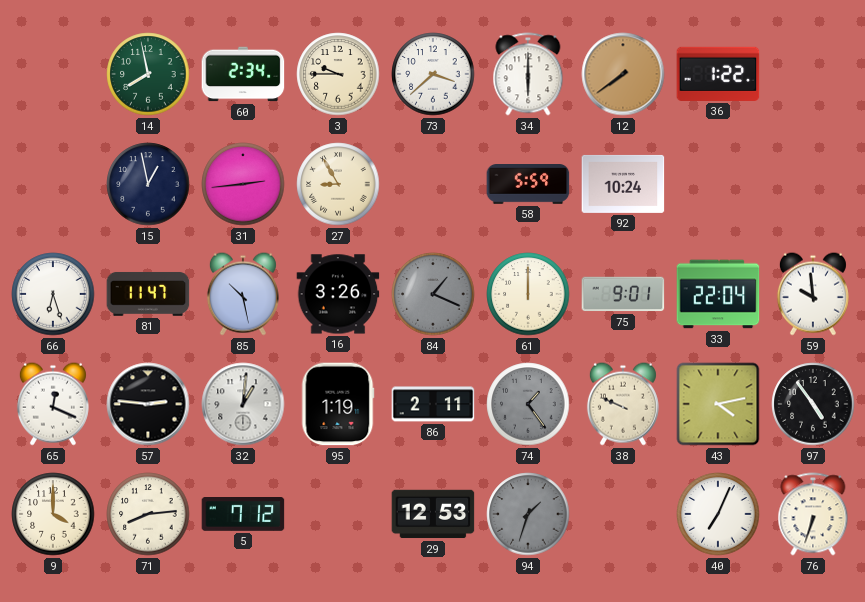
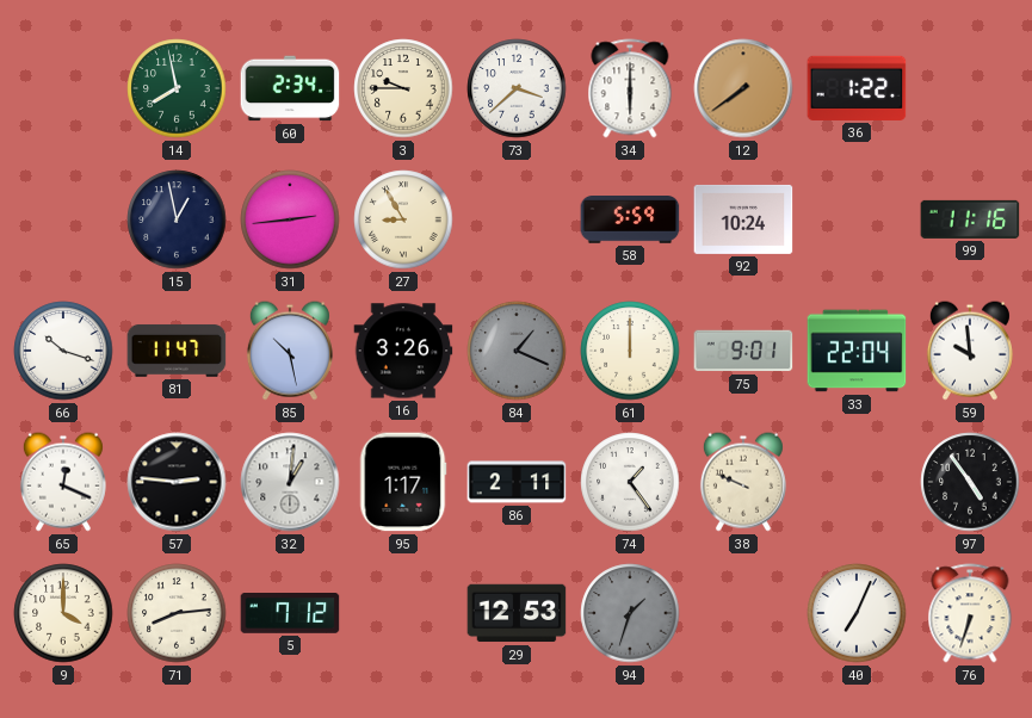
99: none -> 11:16 (970, 219)
66: 6:27 -> 10:18 (63, 351)
95: 1:19 -> 1:17 (403, 482)
74 dial: grey -> white (630, 482)
43: 4:13 -> none (718, 404)
